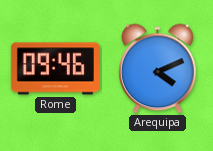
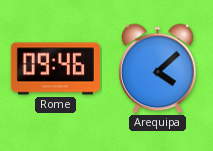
Arequipa: 4:11 -> 4:08 (158, 69)
